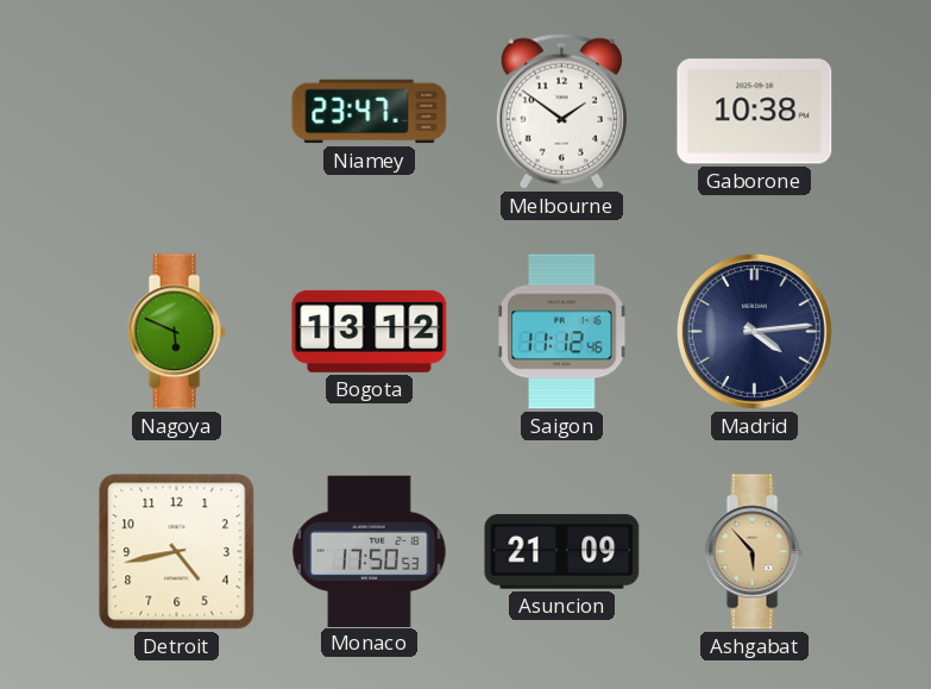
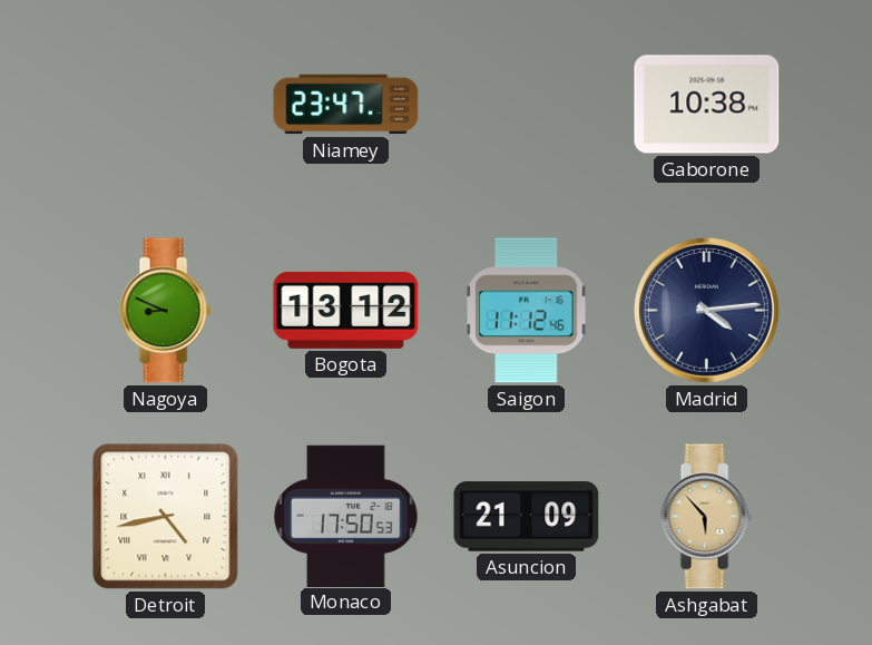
Melbourne: 1:51 -> none (561, 111)
Nagoya: 5:49 -> 8:49 (165, 311)
Detroit numerals: Arabic -> Roman (166, 517)
